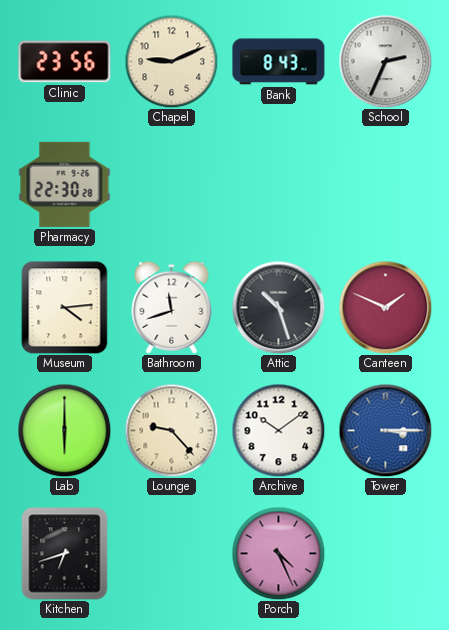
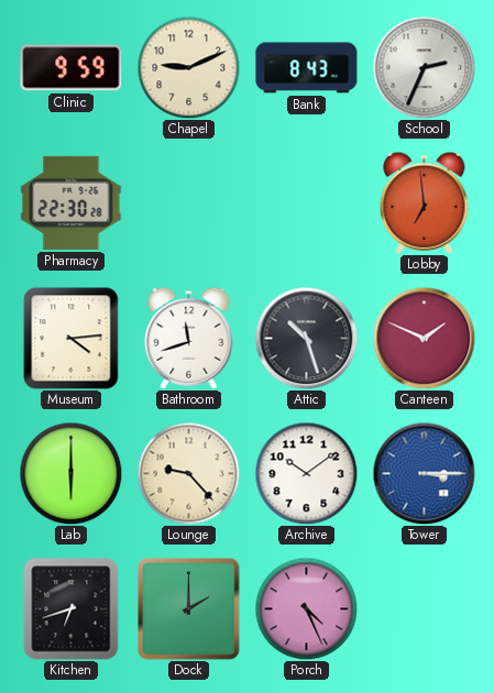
Clinic: 23:56 -> 9:59 (72, 68)
Lobby: none -> 6:59 (425, 202)
Dock: none -> 2:00 (189, 609)
